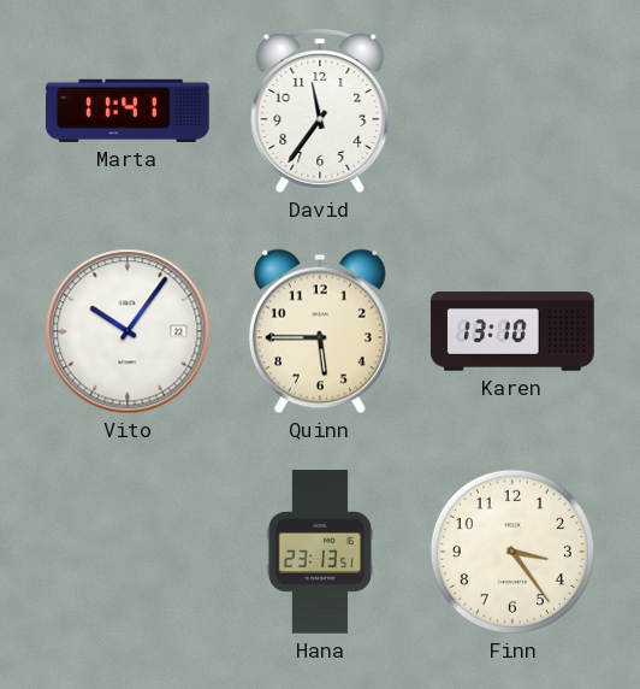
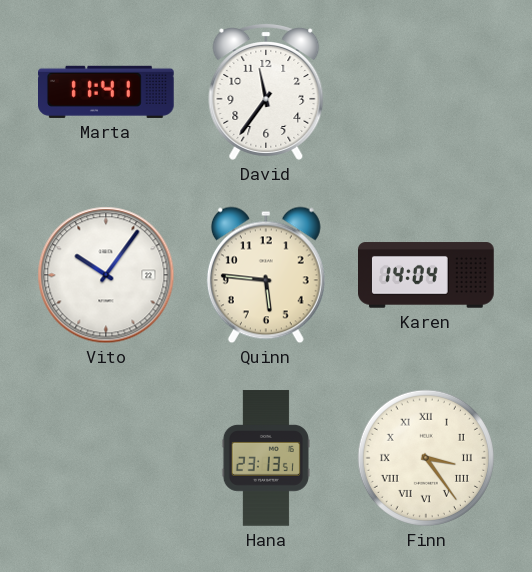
Quinn: 5:45 -> 5:46 (266, 275)
Karen: 13:10 -> 14:04 (427, 275)
Finn numerals: Arabic -> Roman (426, 458)
